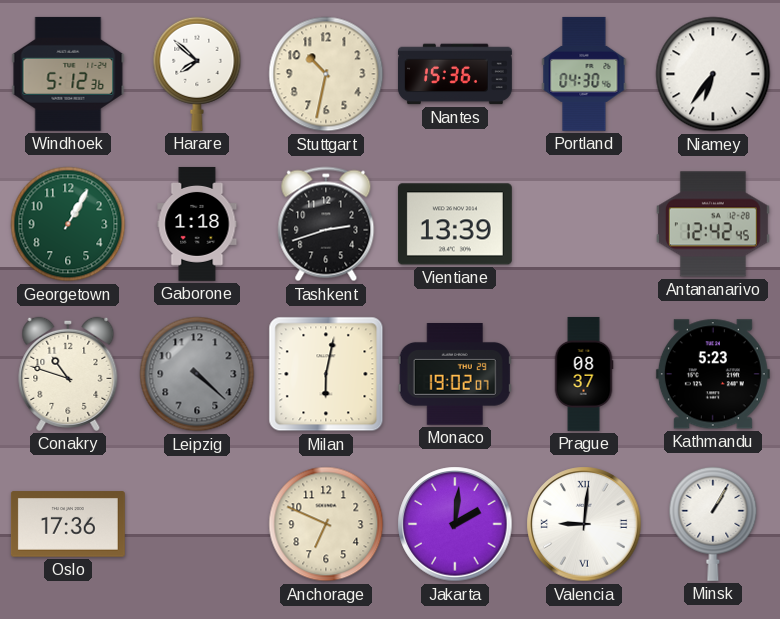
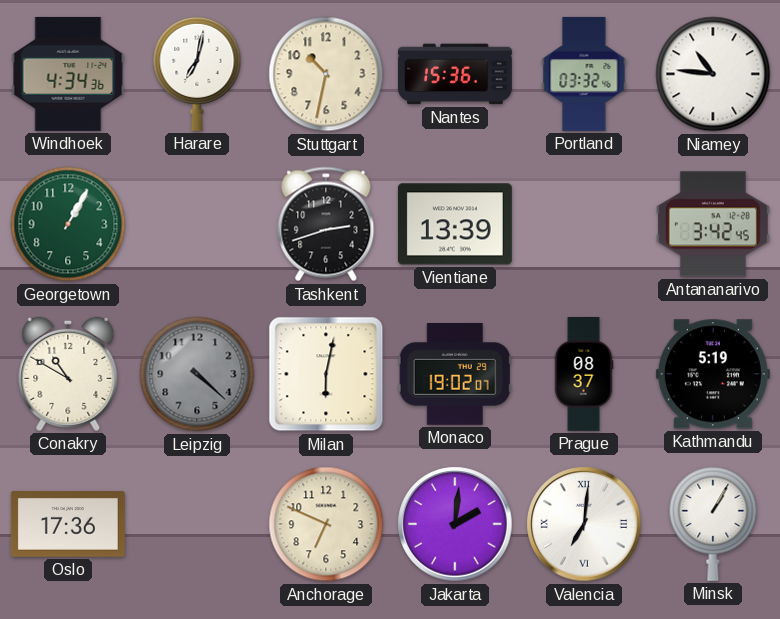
Windhoek: 5:12 -> 4:34 (68, 74)
Harare: 7:52 -> 7:02 (197, 74)
Portland: 04:30 -> 03:32 (584, 74)
Niamey: 6:36 -> 10:46 (713, 74)
Gaborone: 1:18 -> none (197, 224)
Antananarivo: 12:42 -> 3:42 (713, 224)
Conakry: 10:48 -> 10:50 (68, 374)
Kathmandu: 5:23 -> 5:19 (713, 374)
Valencia: 9:01 -> 7:01 (584, 524)
